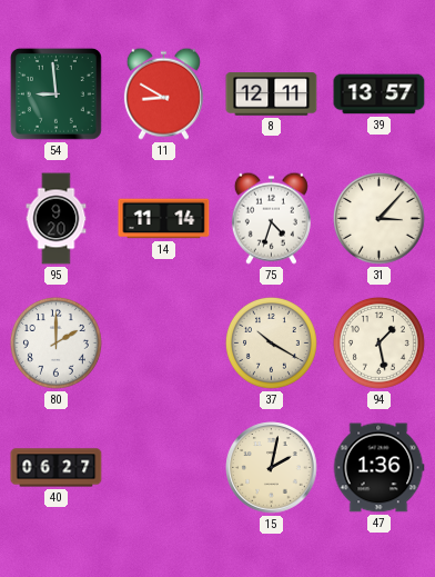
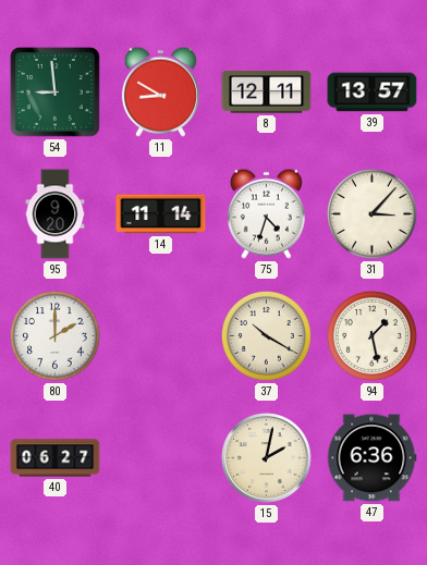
47: 1:36 -> 6:36 (371, 458)
